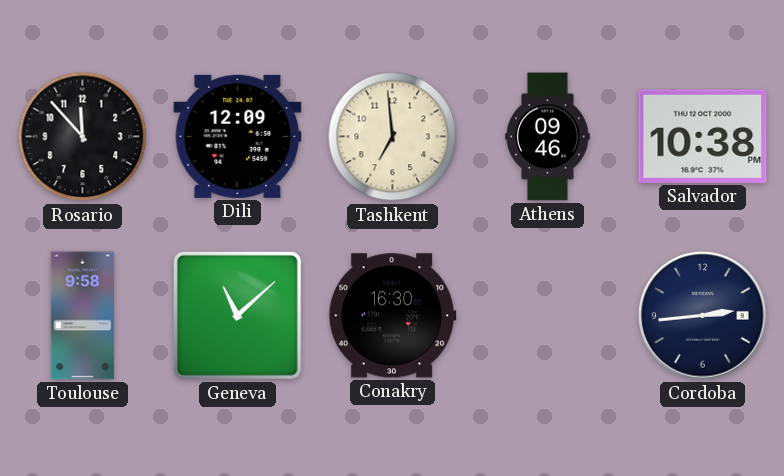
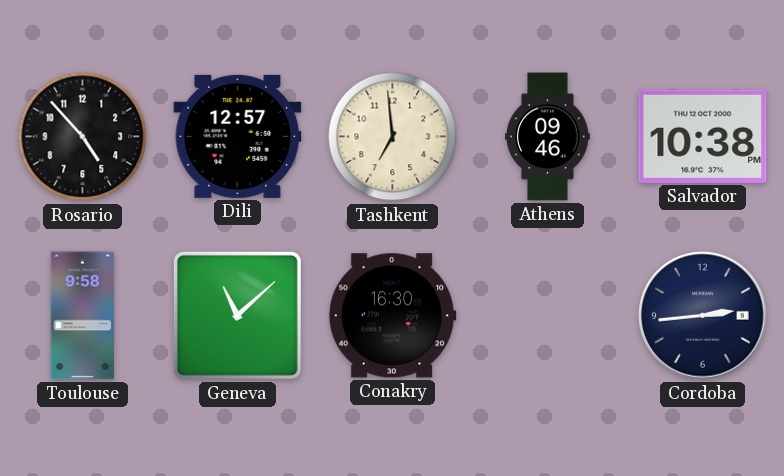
Rosario: 11:53 -> 4:53 (83, 137)
Dili: 12:09 -> 12:57 (238, 136)
